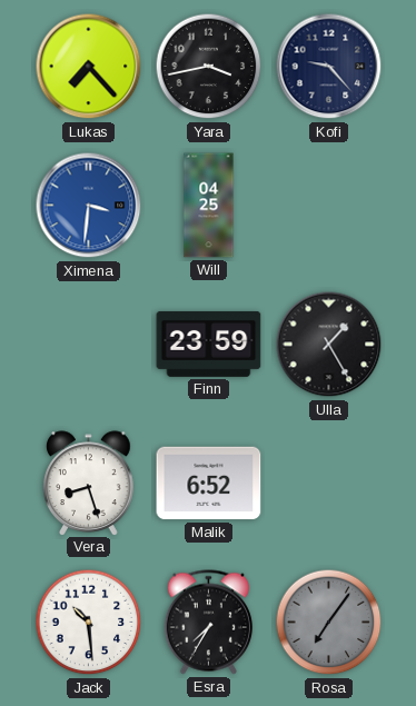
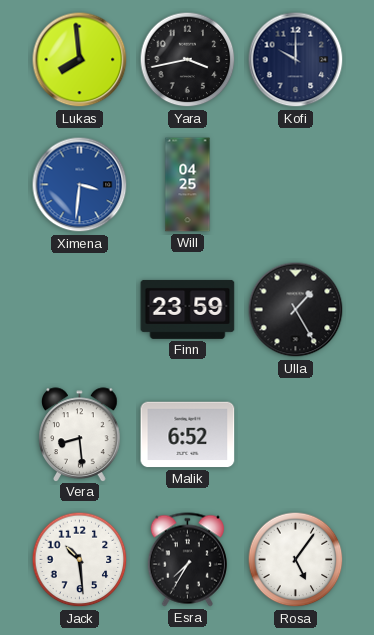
Lukas: 7:23 -> 7:59 (80, 60)
Kofi: 9:23 -> 10:00 (296, 60)
Vera: 8:27 -> 8:29 (80, 434)
Rosa: 7:06 -> 5:06 (296, 560)
Rosa dial: grey -> white (296, 560)
